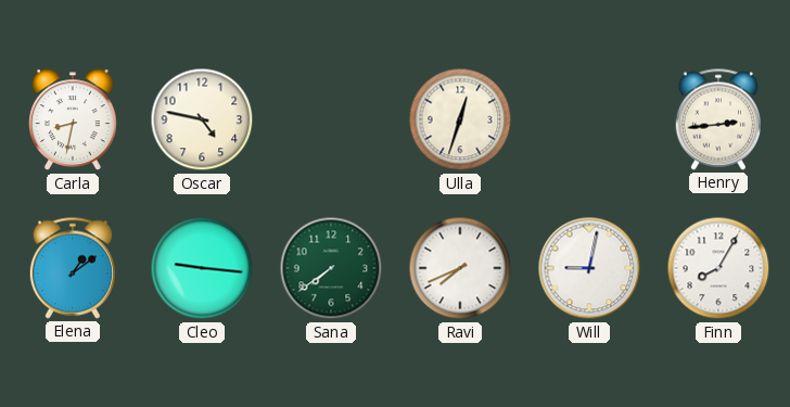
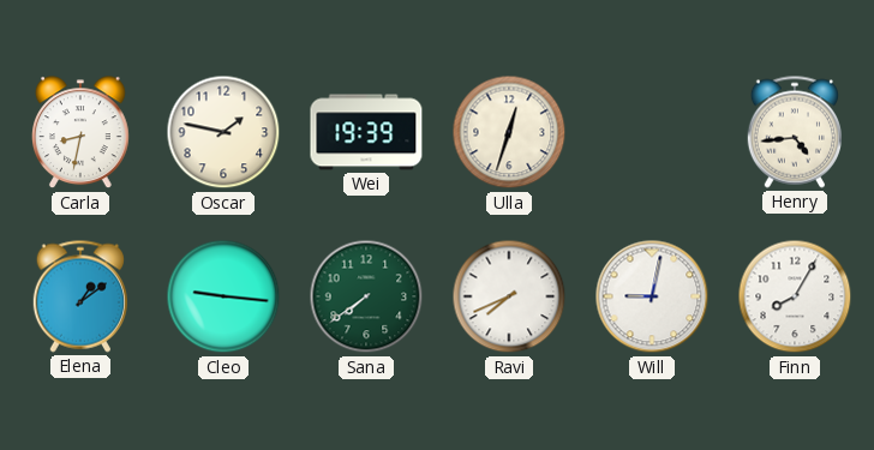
Oscar: 4:47 -> 1:47 (223, 132)
Wei: none -> 19:39 (366, 132)
Henry: 2:44 -> 4:44 (794, 132)
